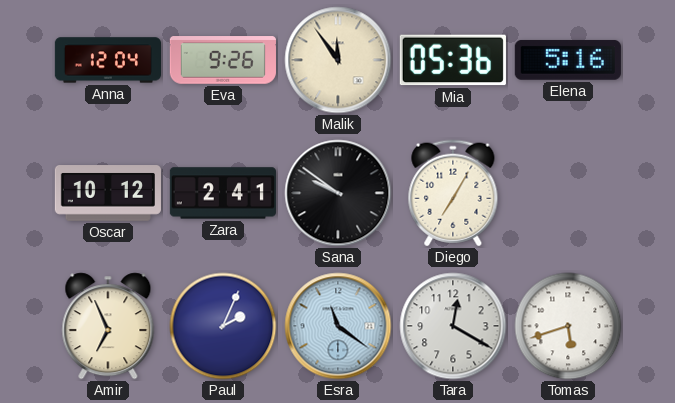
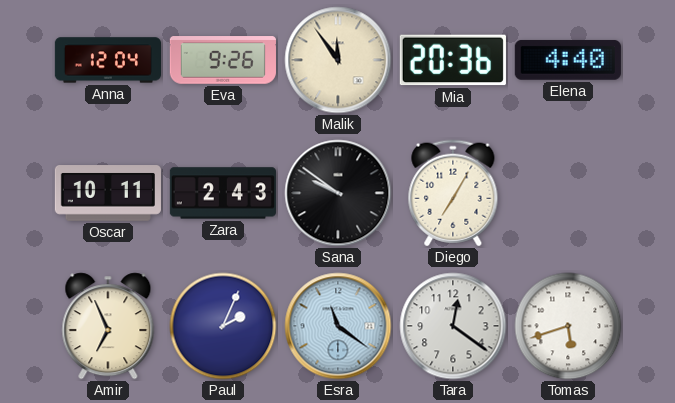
Mia: 05:36 -> 20:36 (453, 60)
Elena: 5:16 -> 4:40 (568, 60)
Oscar: 10:12 -> 10:11 (108, 193)
Zara: 2:41 -> 2:43 (223, 193)
Tara: 12:20 -> 12:21 (453, 326)
